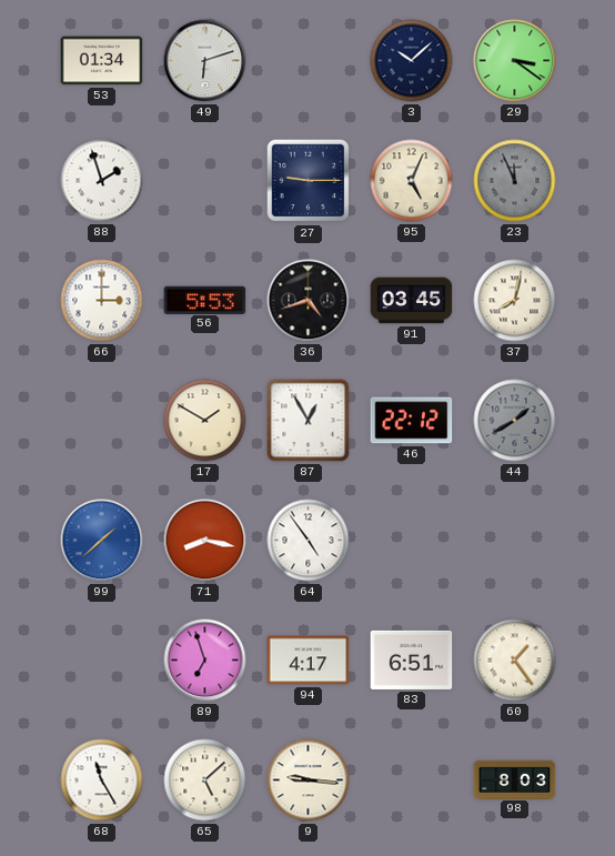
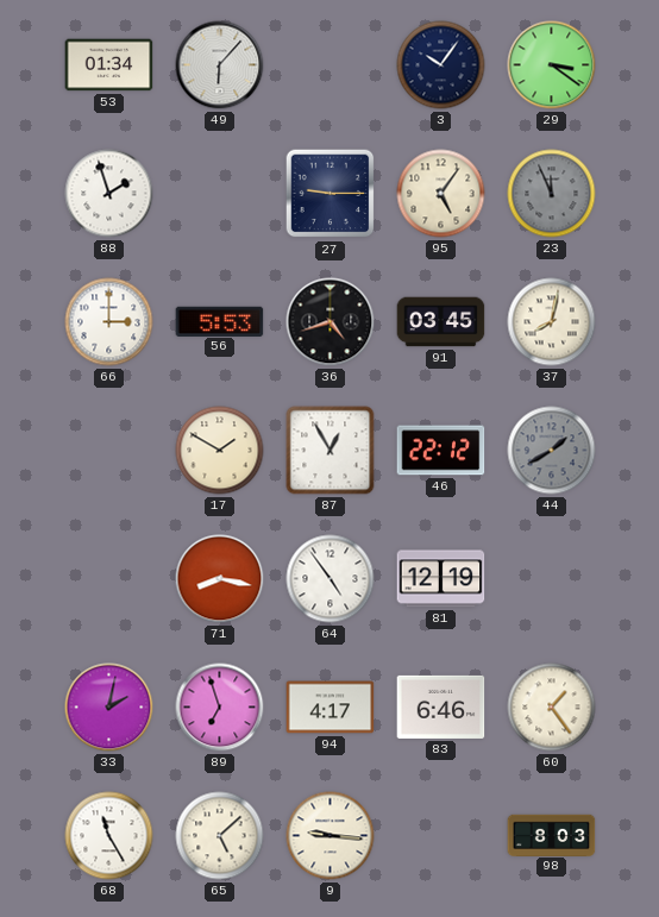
49: 6:12 -> 6:07 (220, 65)
3: 10:08 -> 10:06 (441, 65)
95: 5:04 -> 5:06 (441, 194)
99: 1:38 -> none (102, 541)
81: none -> 12:19 (441, 579)
33: none -> 2:02 (109, 708)
83: 6:51 -> 6:46 (441, 706)
